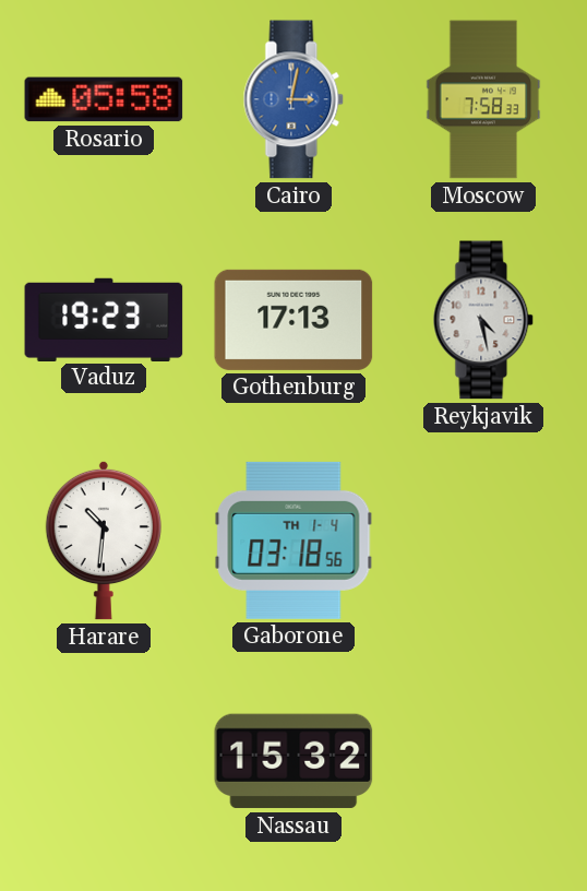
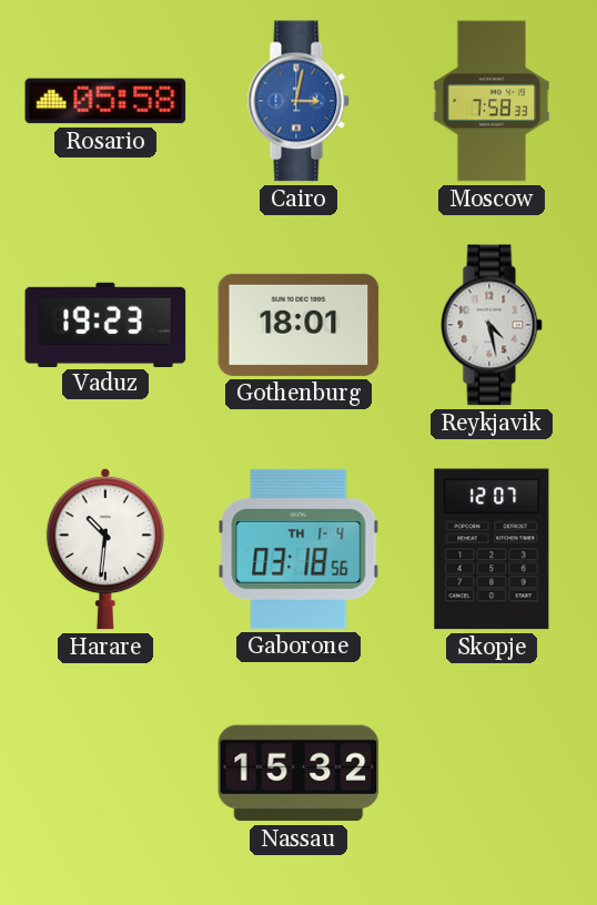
Gothenburg: 17:13 -> 18:01 (298, 325)
Skopje: none -> 12:07 (492, 549)
